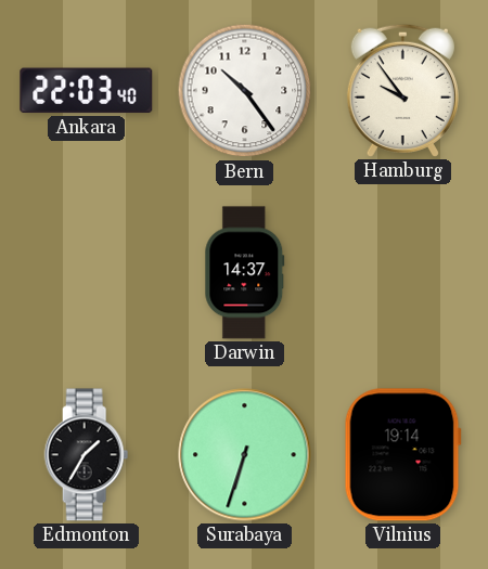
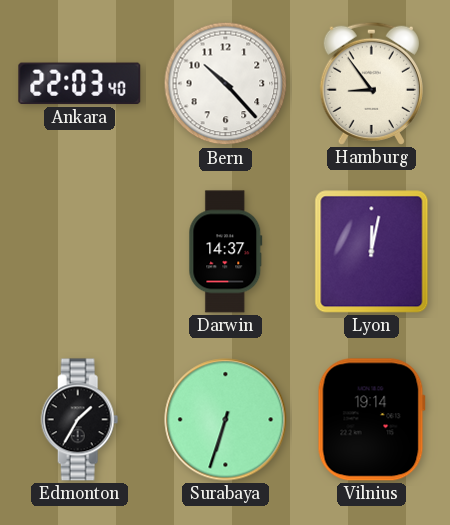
Bern: 10:24 -> 10:23 (226, 84)
Hamburg: 9:54 -> 8:54 (371, 83)
Lyon: none -> 12:02 (372, 252)
